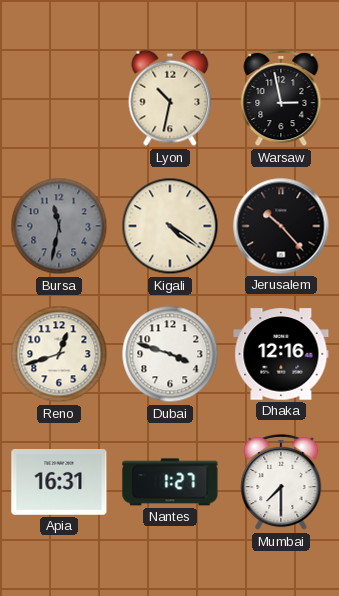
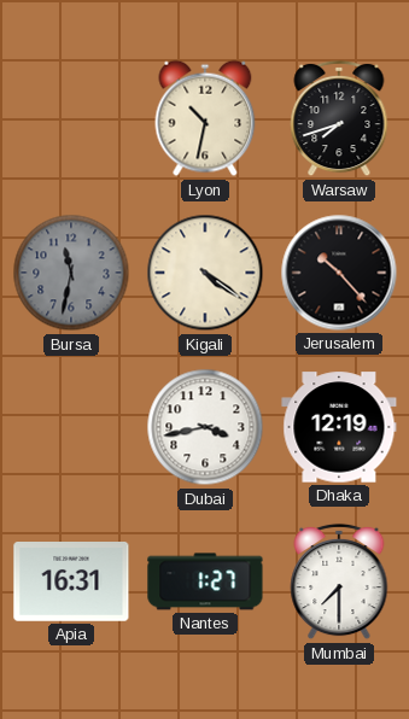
Warsaw: 2:58 -> 7:42 (339, 118)
Reno: 12:42 -> none (59, 354)
Dubai: 3:48 -> 3:43 (205, 427)
Dhaka: 12:16 -> 12:19 (339, 427)
